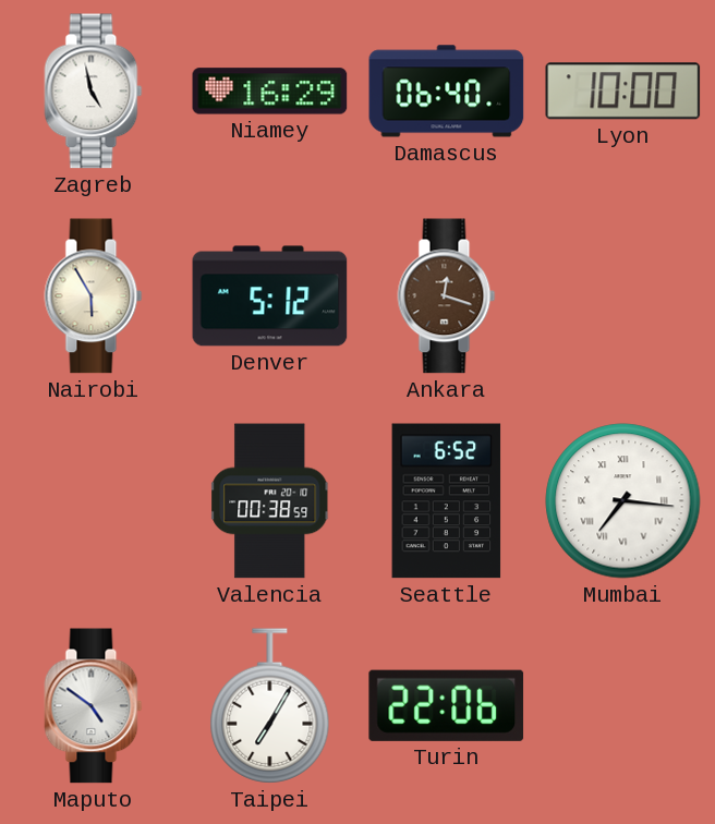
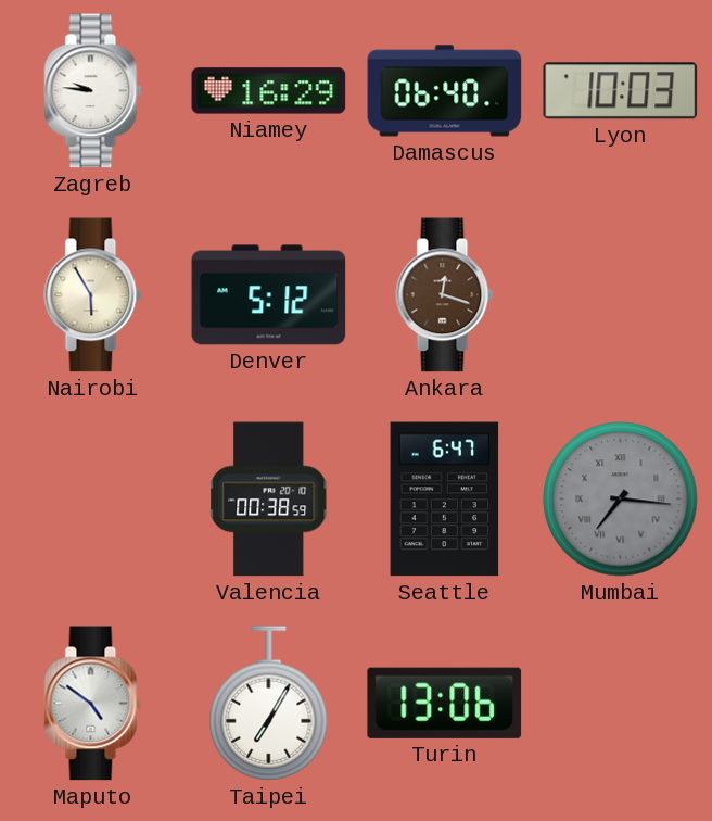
Zagreb: 4:58 -> 9:46 (93, 91)
Lyon: 10:00 -> 10:03 (621, 91)
Seattle: 6:52 -> 6:47 (445, 500)
Mumbai dial: white -> grey (621, 500)
Turin: 22:06 -> 13:06 (445, 703)
